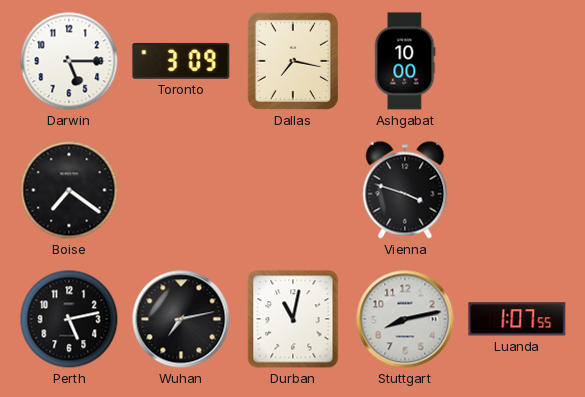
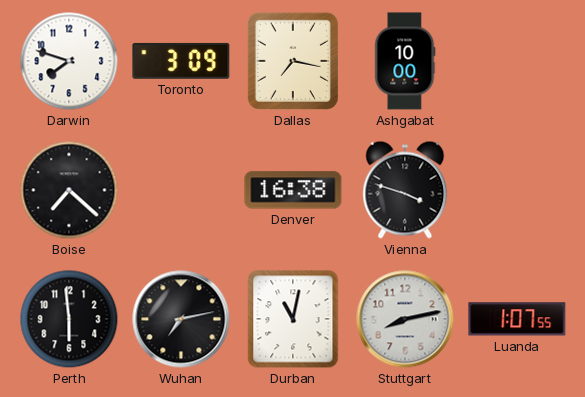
Darwin: 5:15 -> 7:48 (69, 61)
Boise: 7:21 -> 7:22 (69, 190)
Denver: none -> 16:38 (293, 190)
Perth: 5:13 -> 5:59 (69, 319)
